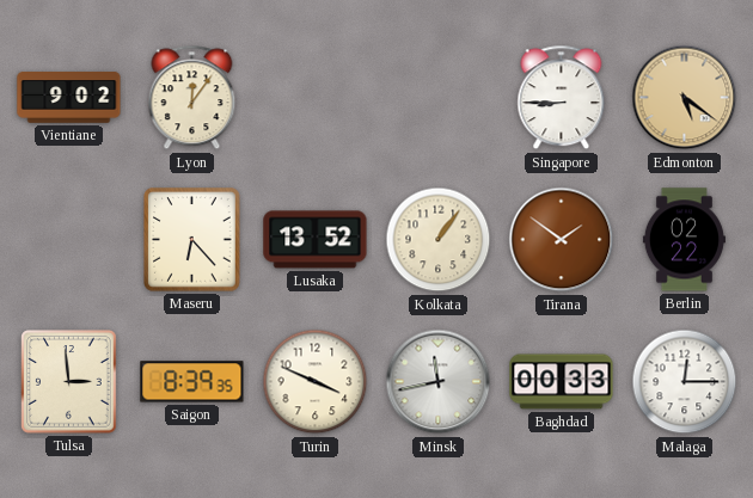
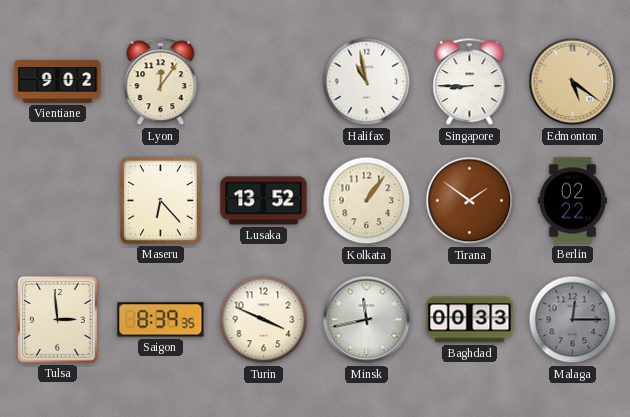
Halifax: none -> 10:58 (367, 82)
Malaga dial: white -> grey (573, 320)
